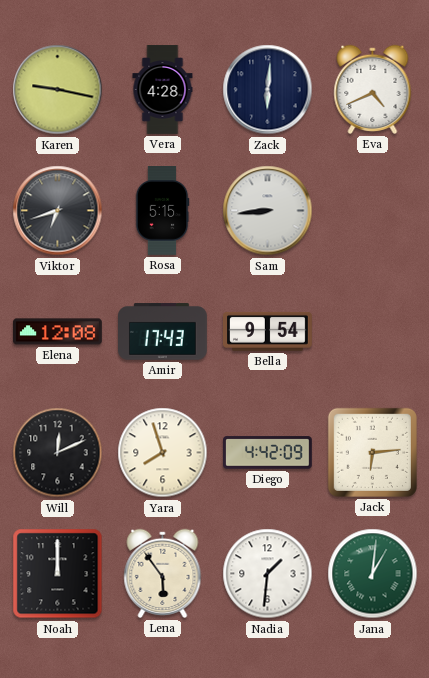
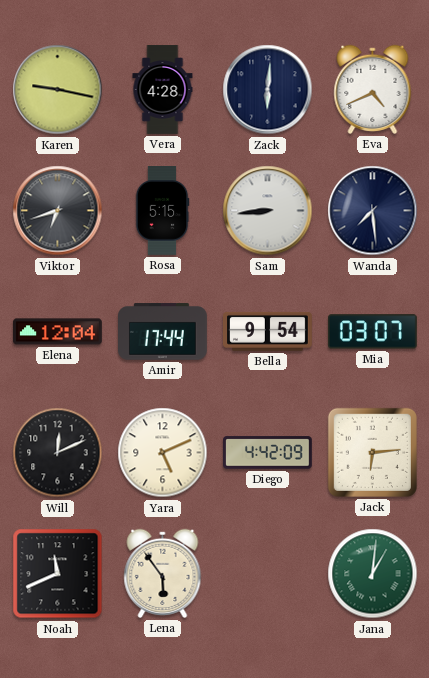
Wanda: none -> 7:29 (373, 211)
Elena: 12:08 -> 12:04 (58, 332)
Amir: 17:43 -> 17:44 (163, 332)
Mia: none -> 03:07 (373, 332)
Yara: 7:57 -> 5:11 (163, 453)
Noah: 12:00 -> 11:41 (58, 574)
Nadia: 1:31 -> none (268, 574)
